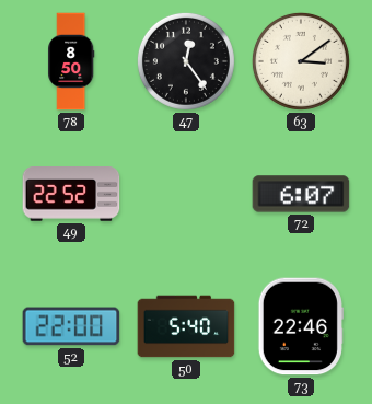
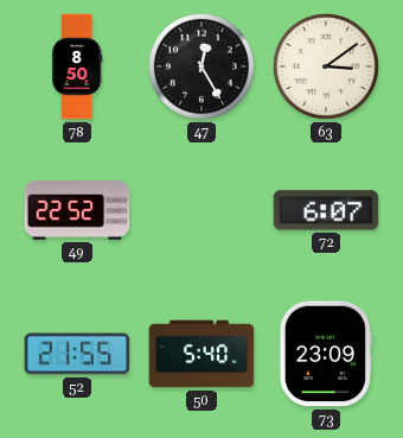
47: 12:24 -> 12:25 (201, 66)
52: 22:00 -> 21:55 (77, 354)
73: 22:46 -> 23:09 (326, 354)
